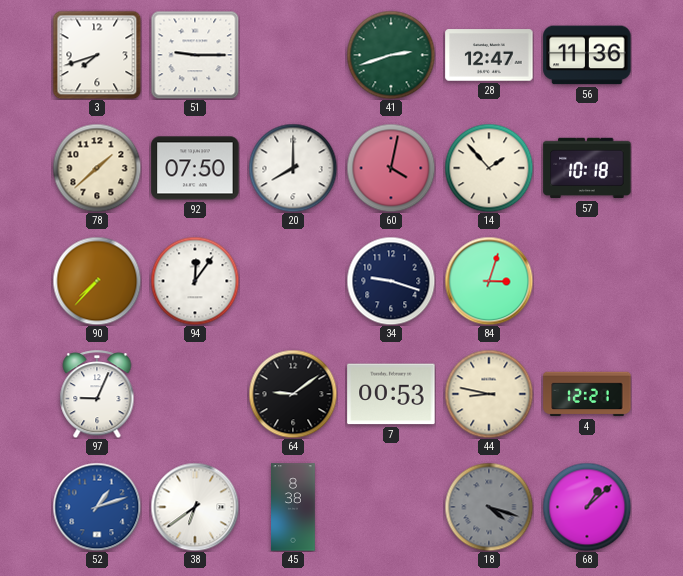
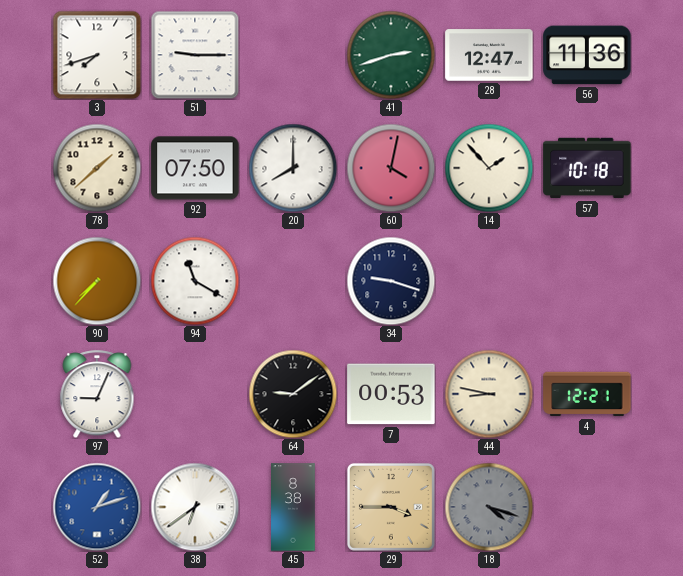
94: 12:06 -> 11:20 (195, 281)
84: 3:03 -> none (489, 281)
29: none -> 3:45 (391, 507)
68: 1:08 -> none (587, 507)
